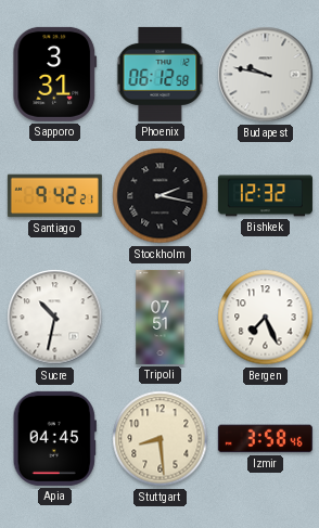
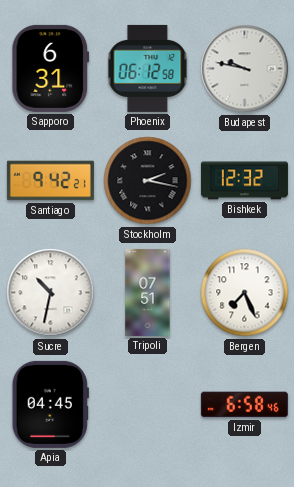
Sapporo: 3:31 -> 6:31 (51, 68)
Stuttgart: 8:29 -> none (161, 439)
Izmir: 3:58 -> 6:58 (244, 405)
